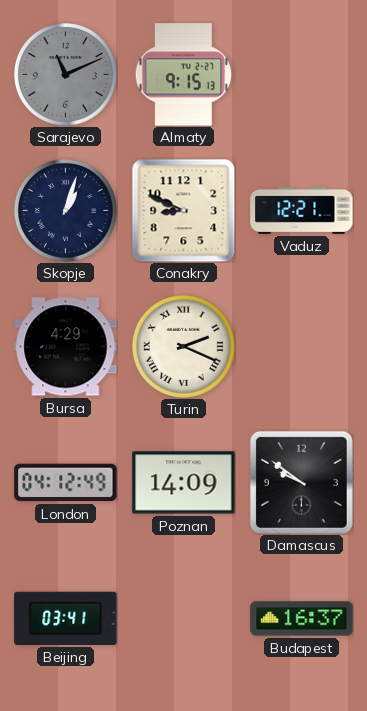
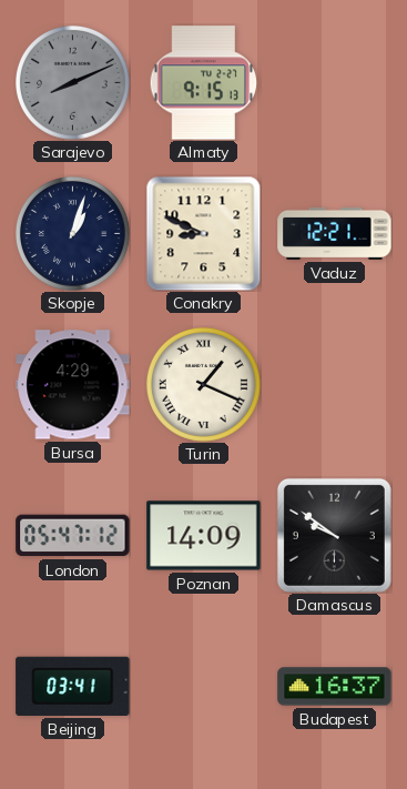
Sarajevo: 11:11 -> 8:11 (72, 82)
Turin: 2:19 -> 1:19 (203, 384)
London: 04:12 -> 05:47 (73, 536)
